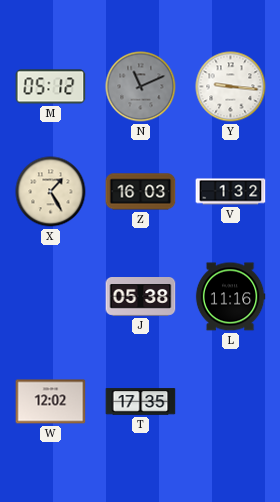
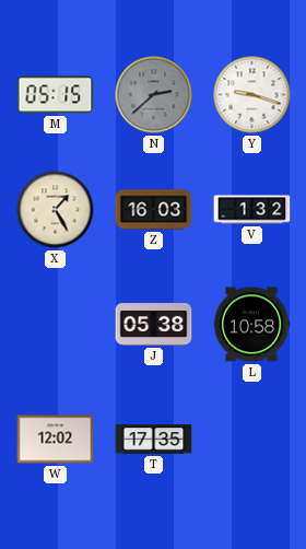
M: 05:12 -> 05:15 (56, 95)
N: 11:11 -> 2:38 (154, 95)
Y: 9:16 -> 9:18 (252, 95)
L: 11:16 -> 10:58 (251, 325)
